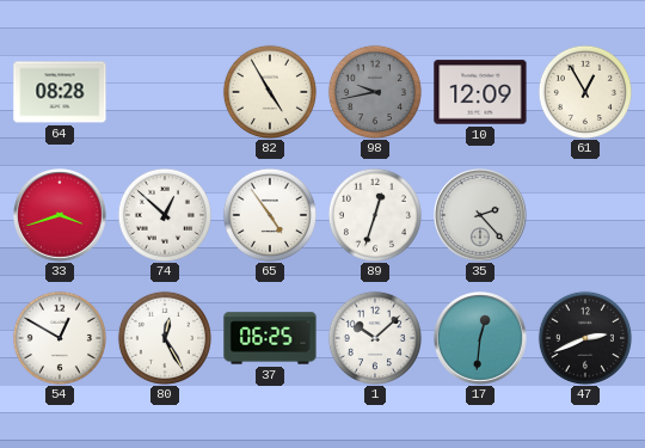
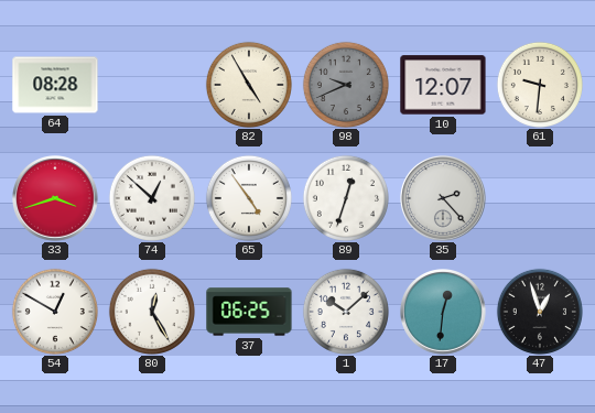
98: 9:43 -> 9:41 (346, 85)
10: 12:09 -> 12:07 (443, 85)
61: 12:55 -> 9:31 (540, 85)
47: 2:41 -> 12:57 (540, 312)
